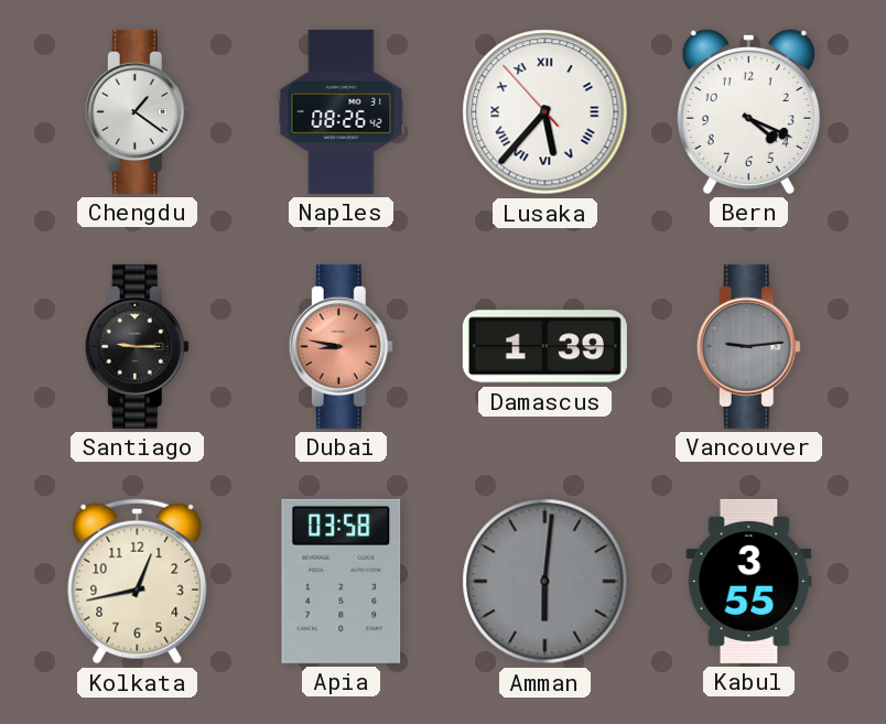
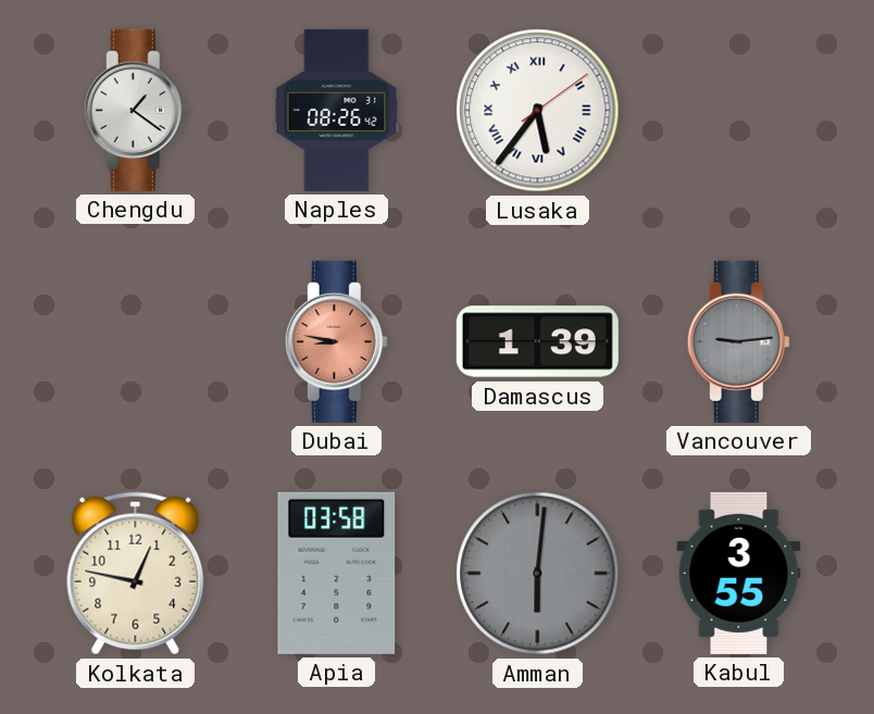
Lusaka: 5:36:53 -> 5:36:09 (538, 111)
Bern: 4:19 -> none (748, 111)
Santiago: 9:15 -> none (137, 346)
Kolkata: 12:43 -> 12:47 (136, 574)
